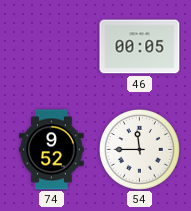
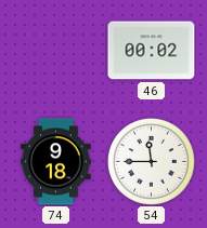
46: 00:05 -> 00:02 (152, 51)
74: 9:52 -> 9:18 (56, 162)
